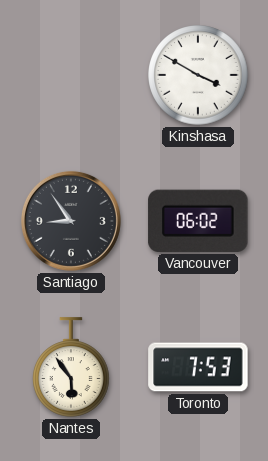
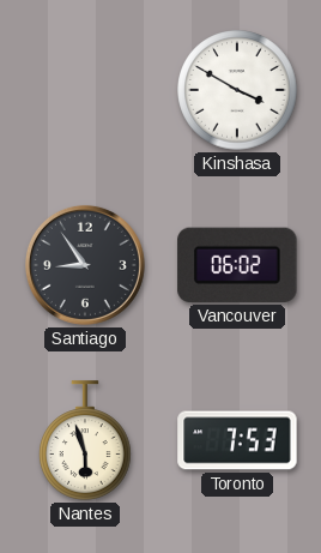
Nantes: 5:54 -> 5:57 (86, 440)
